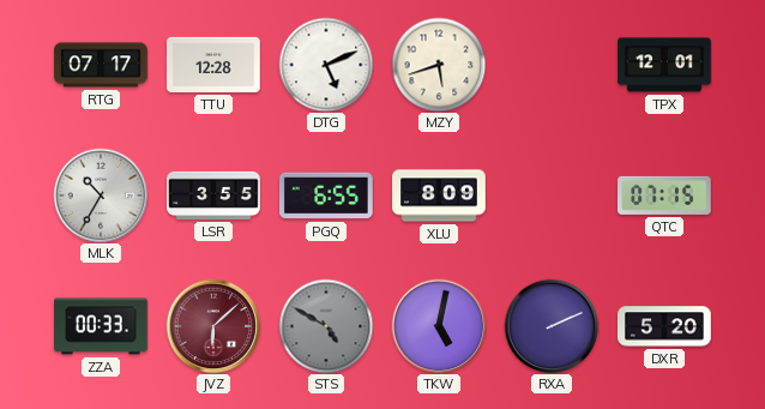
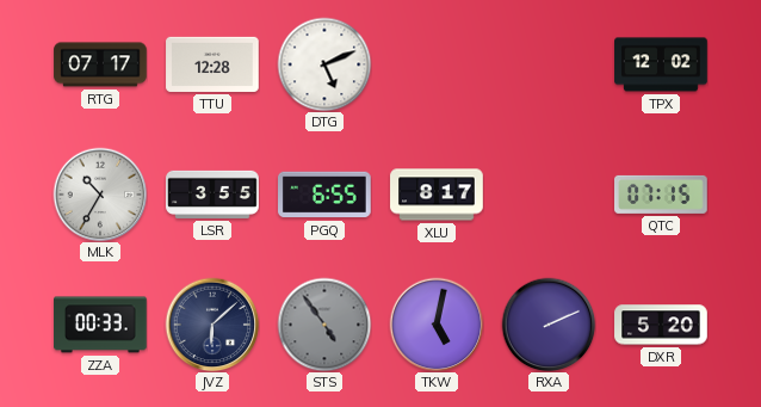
MZY: 5:42 -> none (439, 65)
TPX: 12:01 -> 12:02 (661, 64)
XLU: 8:09 -> 8:17 (437, 195)
JVZ dial: burgundy -> navy (212, 325)
STS: 4:50 -> 4:54 (324, 325)
